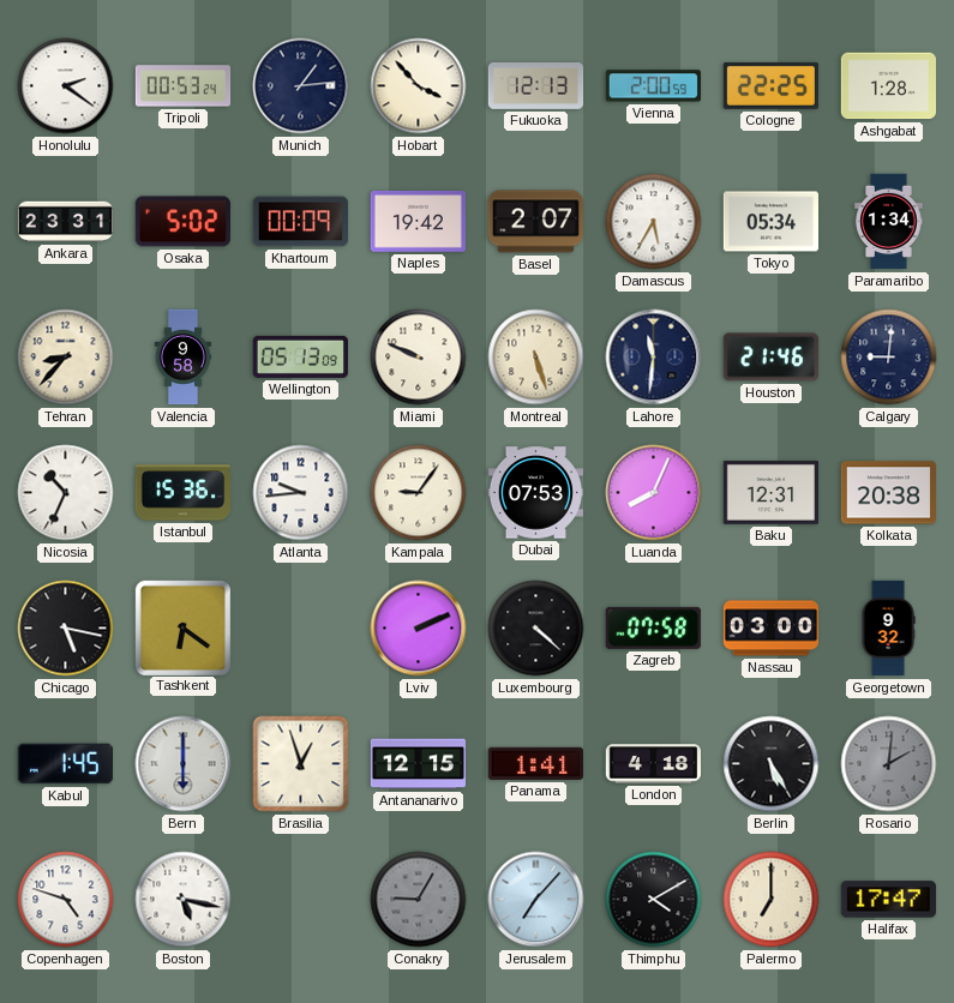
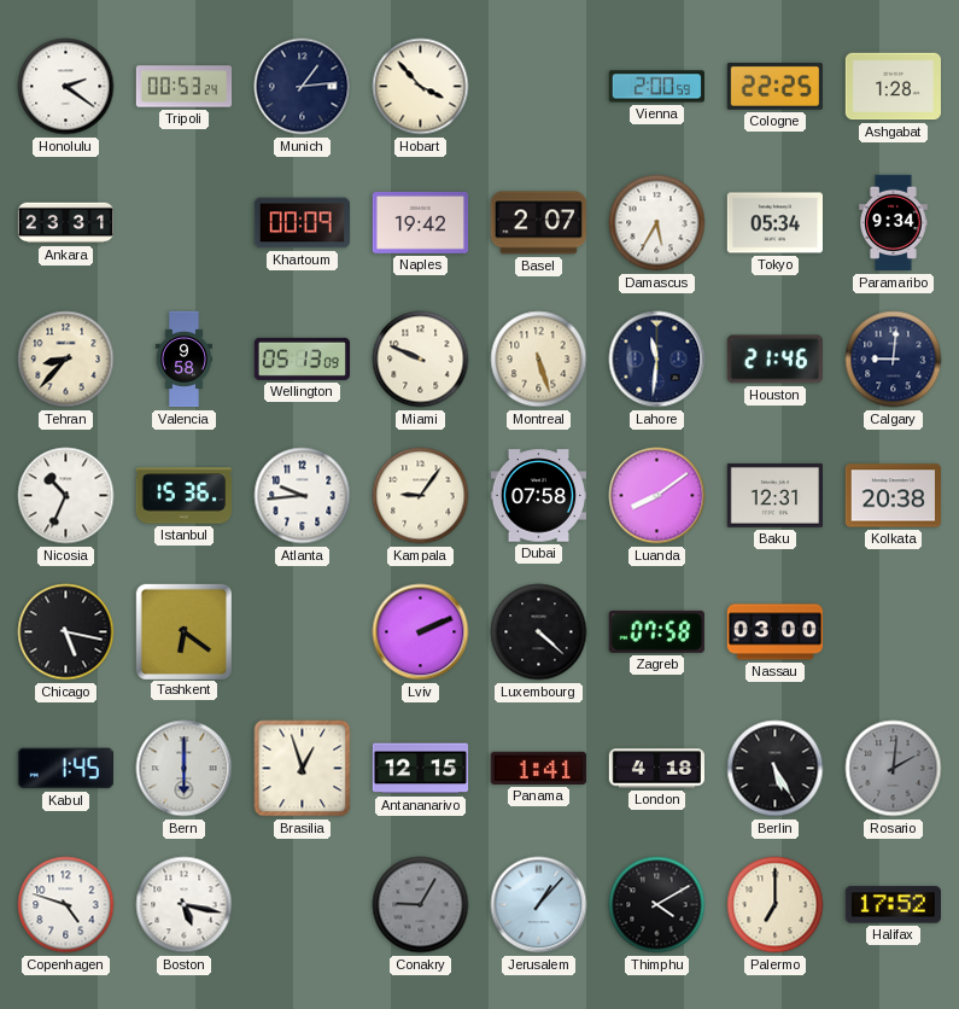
Fukuoka: 12:13 -> none (536, 86)
Osaka: 5:02 -> none (182, 222)
Paramaribo: 1:34 -> 9:34 (894, 223)
Dubai: 07:53 -> 07:58 (538, 496)
Luanda: 8:04 -> 8:09 (657, 496)
Georgetown: 9:32 -> none (888, 629)
Jerusalem: 7:07 -> 1:07 (539, 905)
Halifax: 17:47 -> 17:52 (893, 905)
